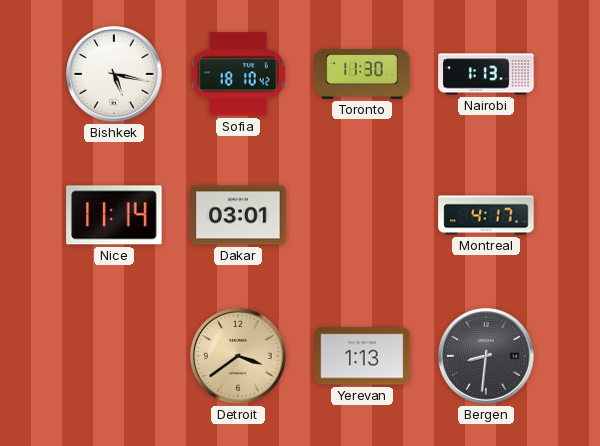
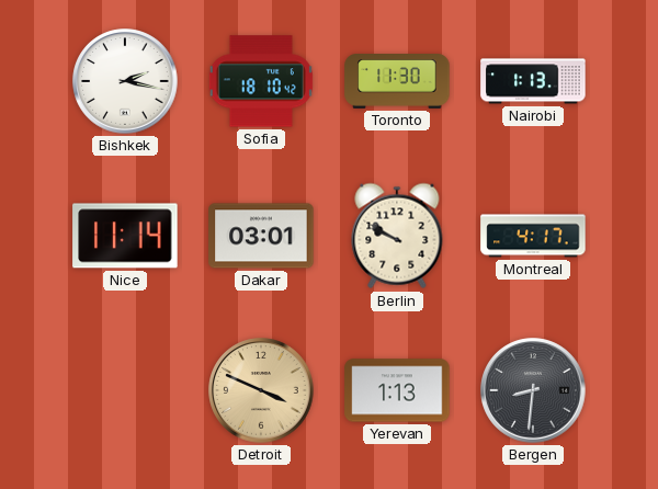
Bishkek: 5:17 -> 2:17 (125, 81)
Berlin: none -> 9:50 (397, 236)
Detroit: 3:39 -> 3:49 (261, 390)
